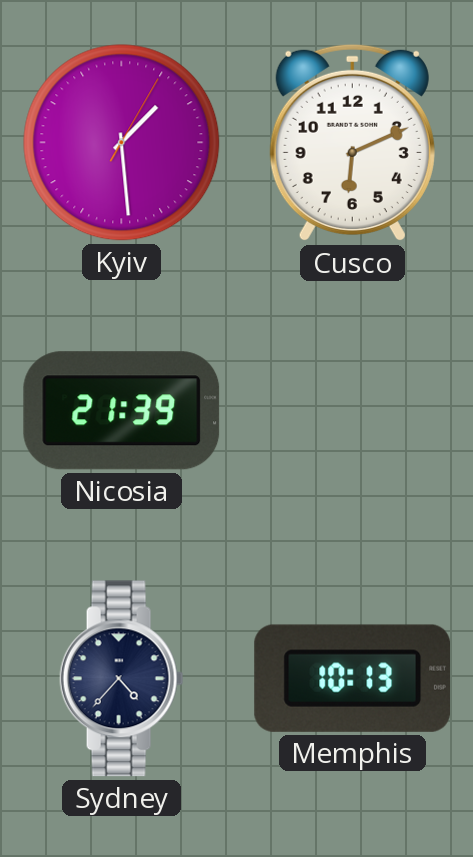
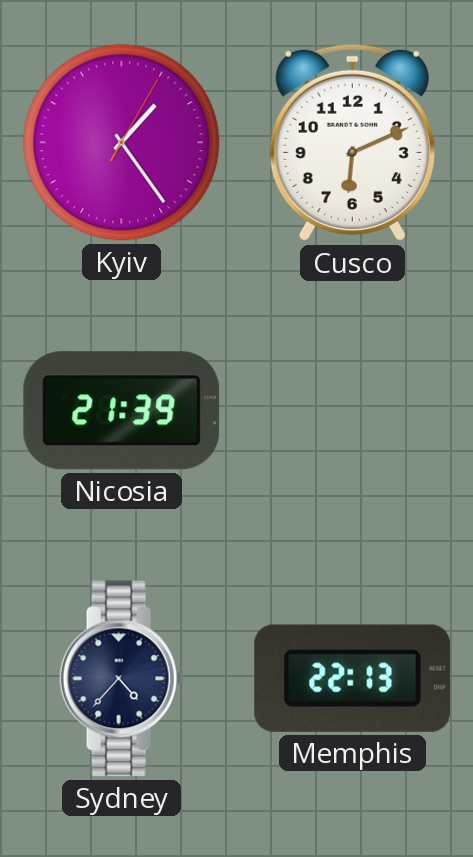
Kyiv: 1:29 -> 1:24 (122, 143)
Memphis: 10:13 -> 22:13 (352, 678)
